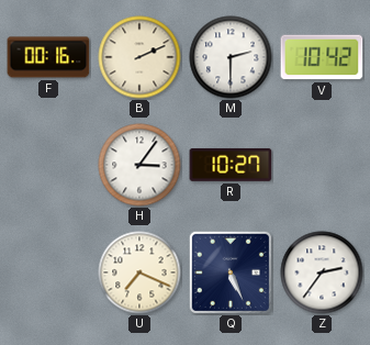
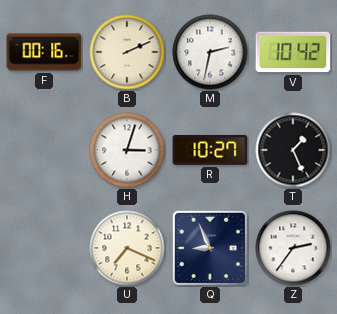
M: 2:30 -> 2:32 (210, 52)
H: 3:06 -> 3:03 (127, 150)
T: none -> 1:26 (293, 150)
Q: 5:26 -> 8:56 (210, 248)
